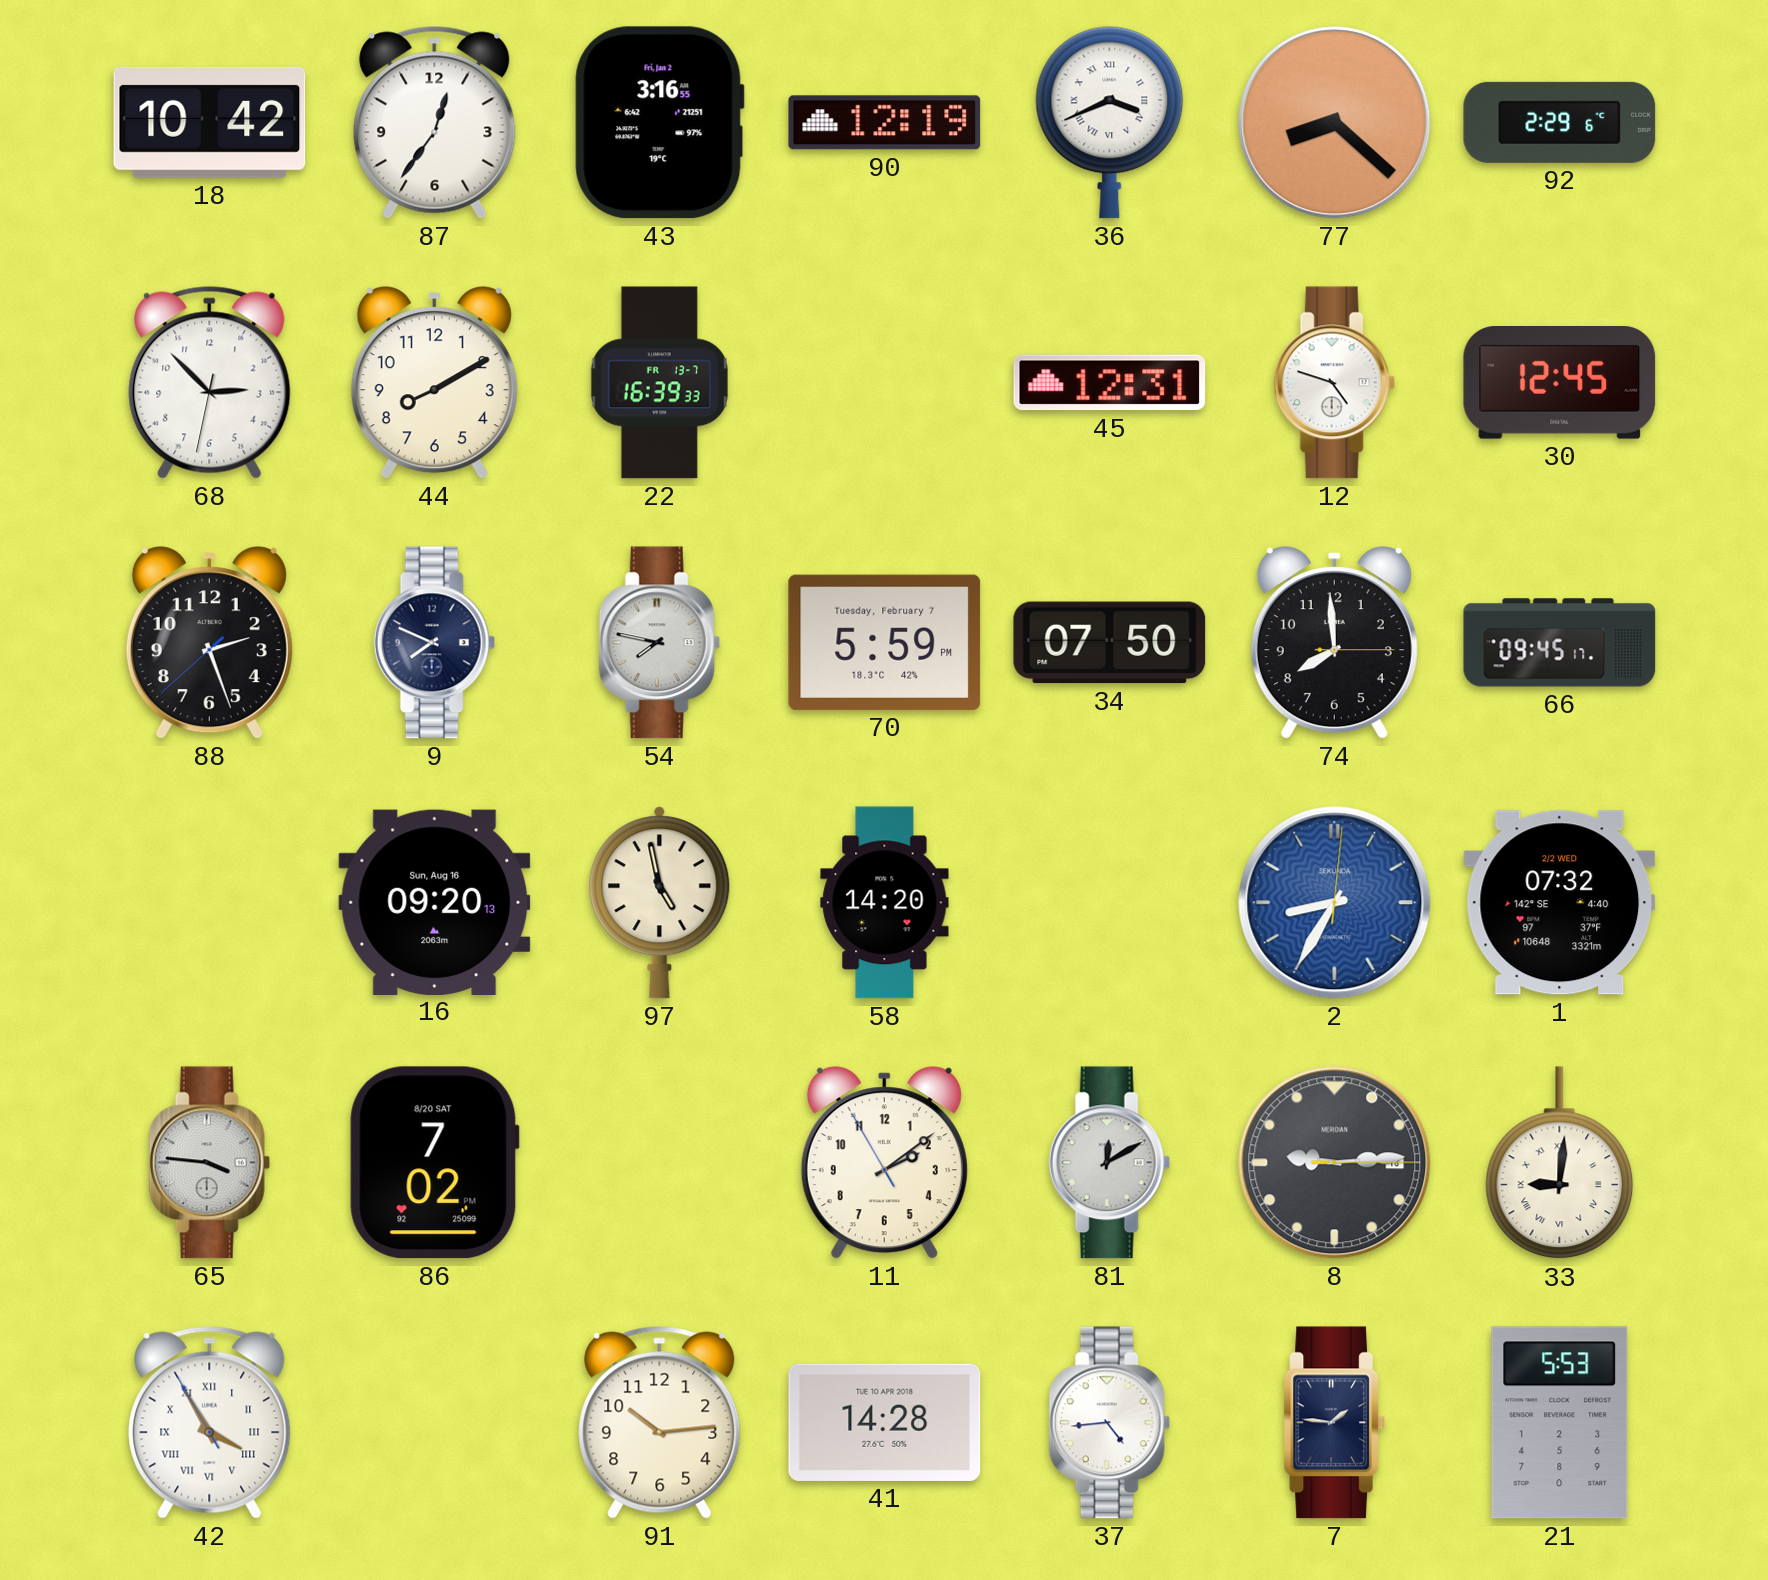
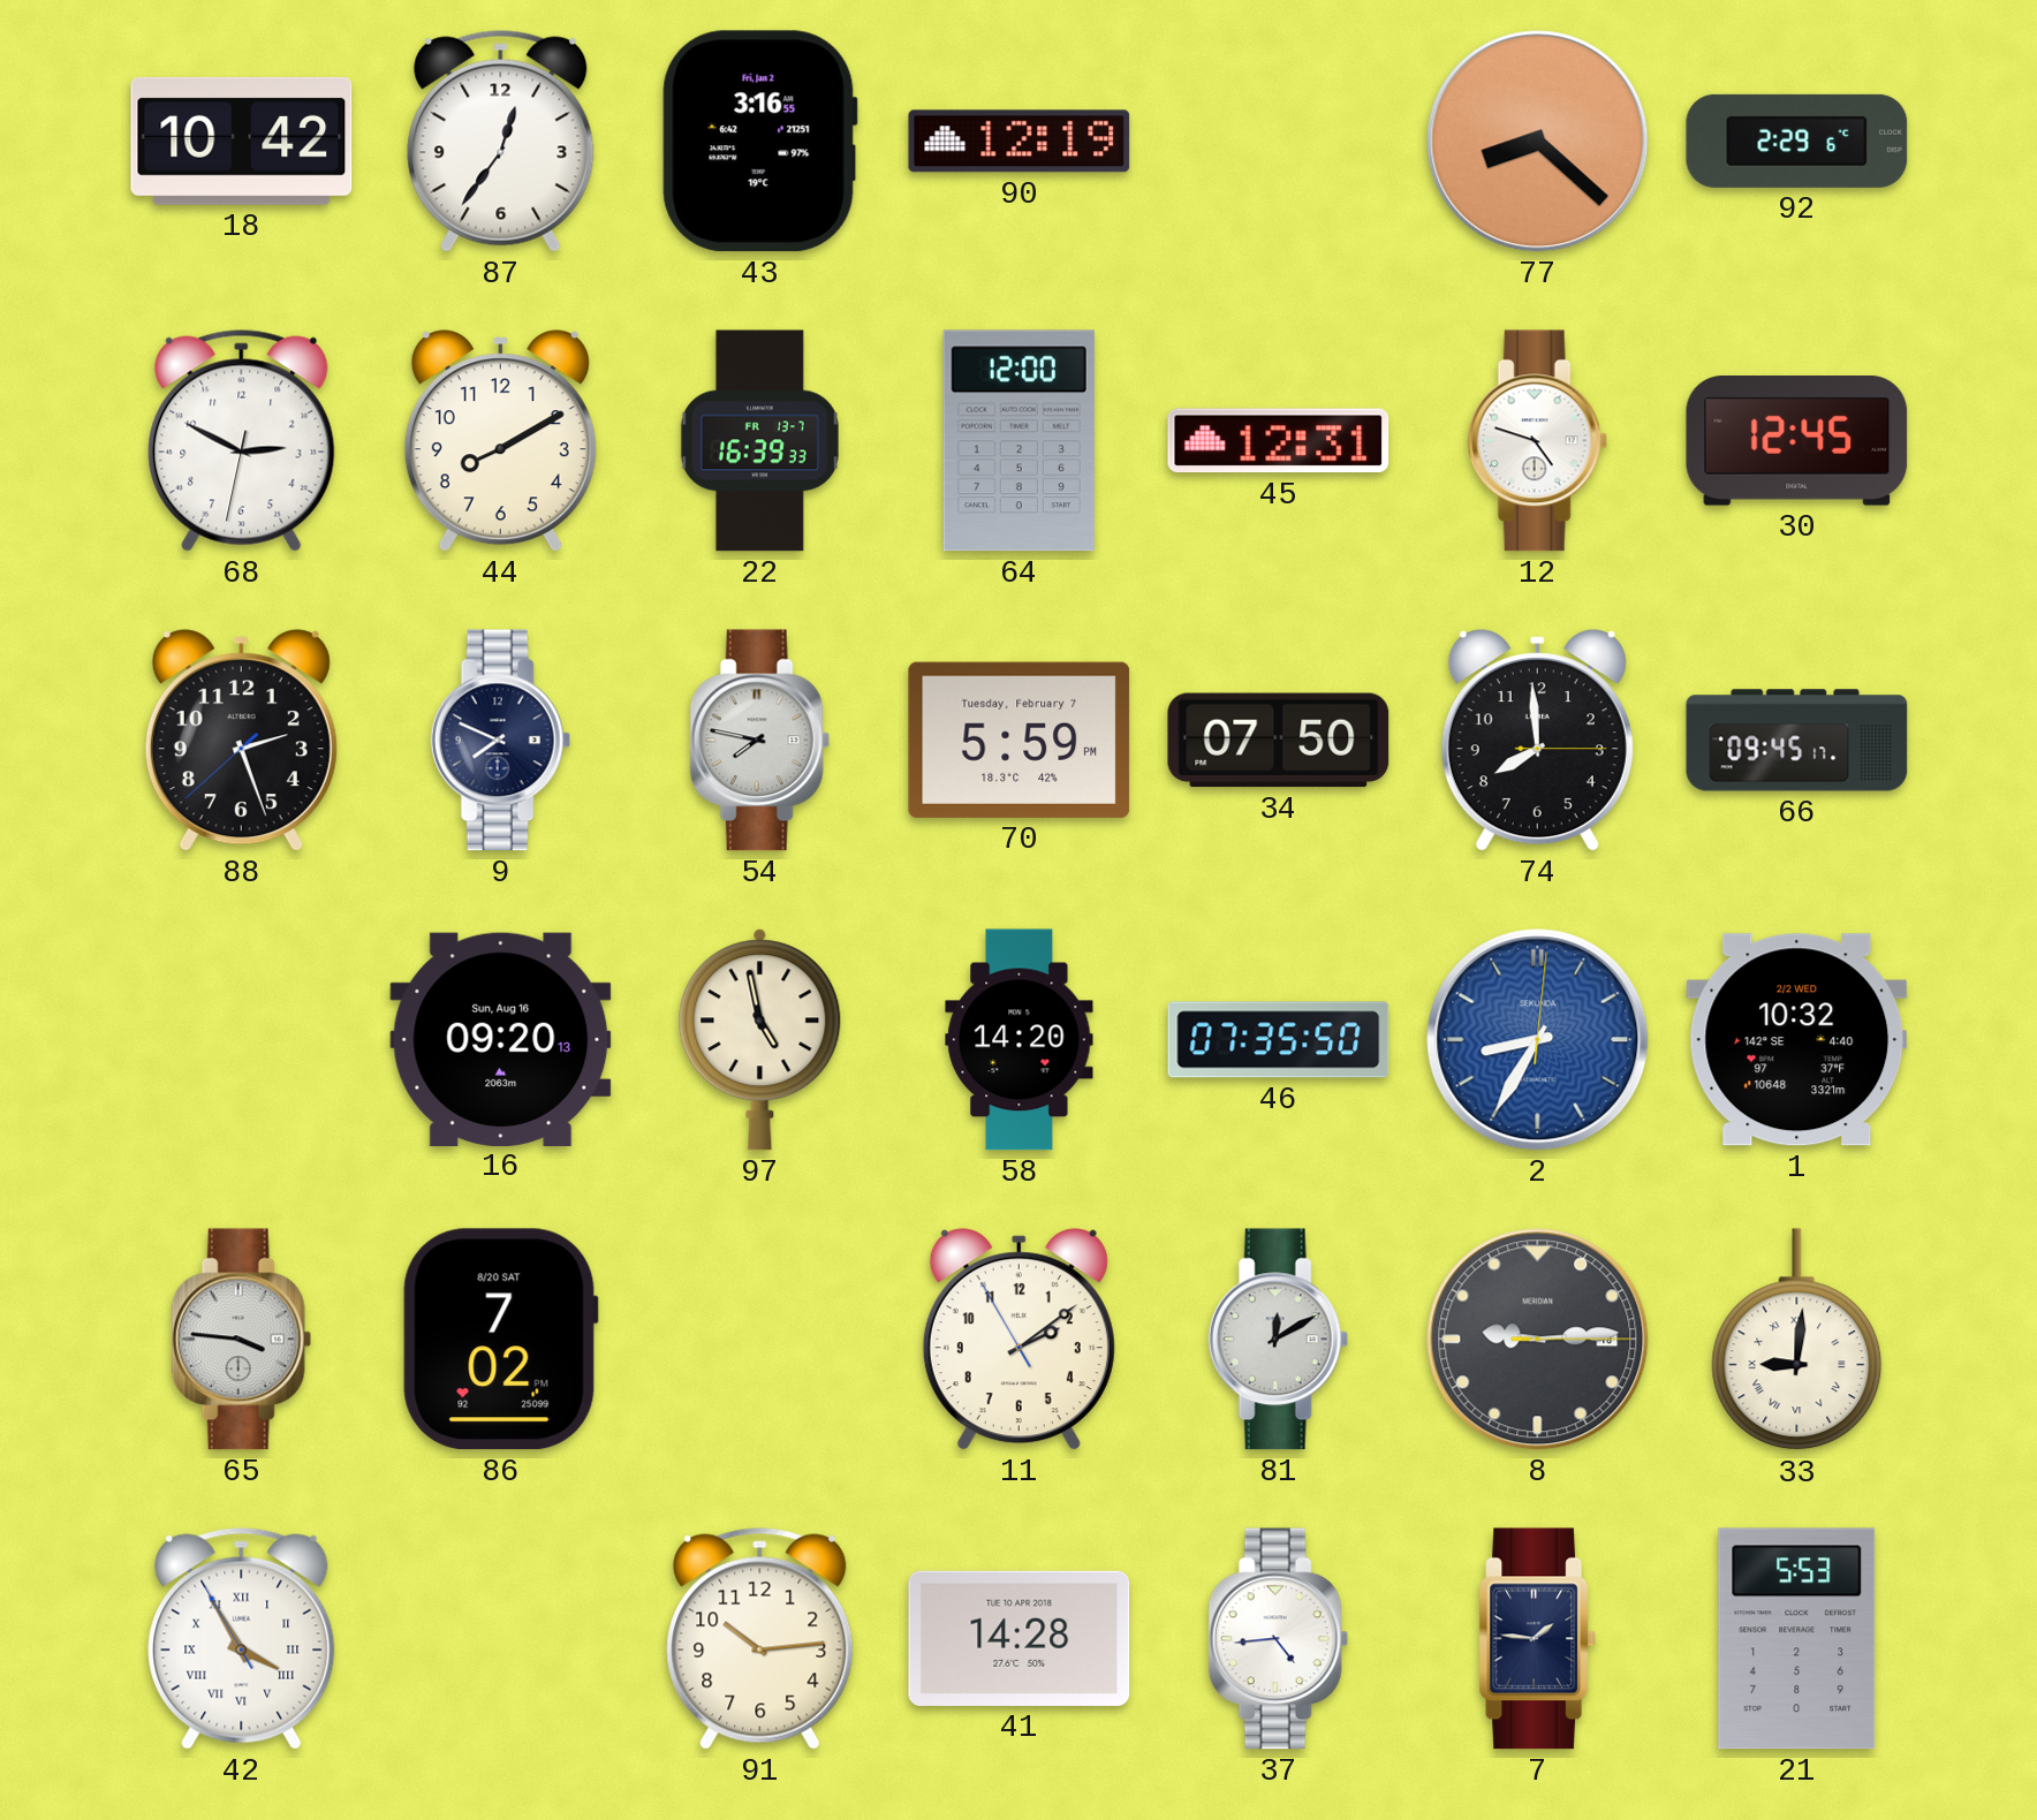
36: 3:41 -> none (1110, 122)
68: 2:52 -> 2:49 (242, 440)
64: none -> 12:00 (1018, 441)
46: none -> 07:35 (1279, 1040)
1: 07:32 -> 10:32 (1797, 1040)
